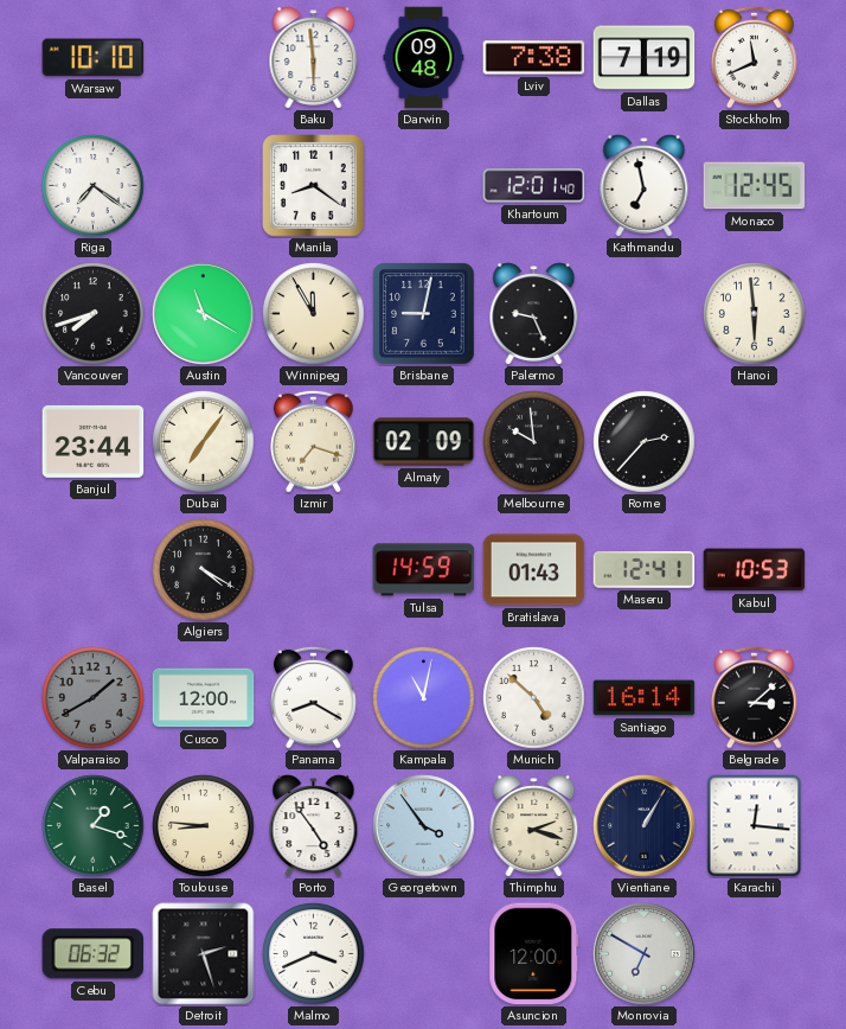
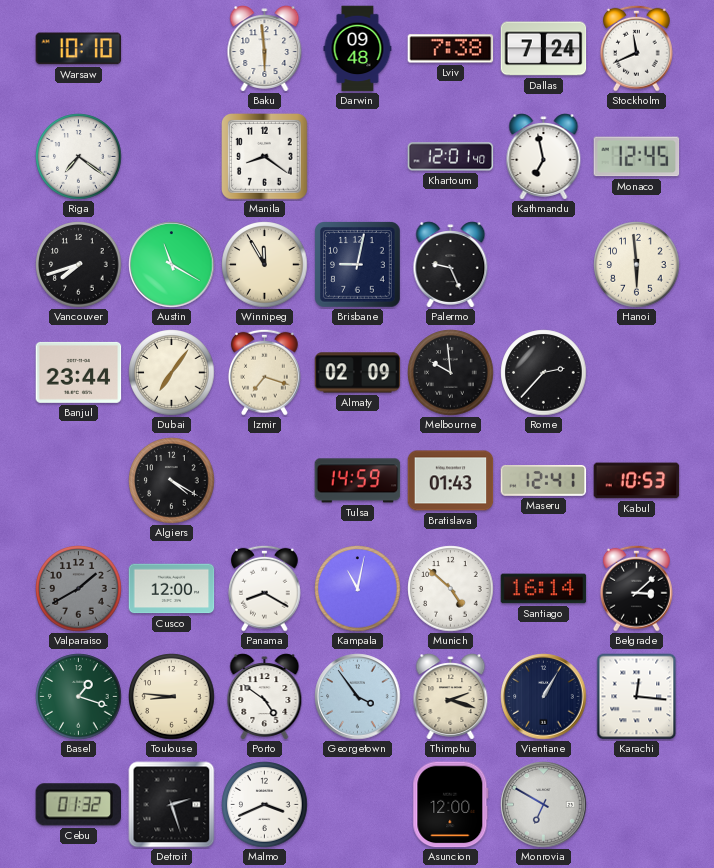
Dallas: 7:19 -> 7:24 (544, 49)
Porto: 4:54 -> 4:51 (265, 697)
Cebu: 06:32 -> 01:32 (79, 805)
